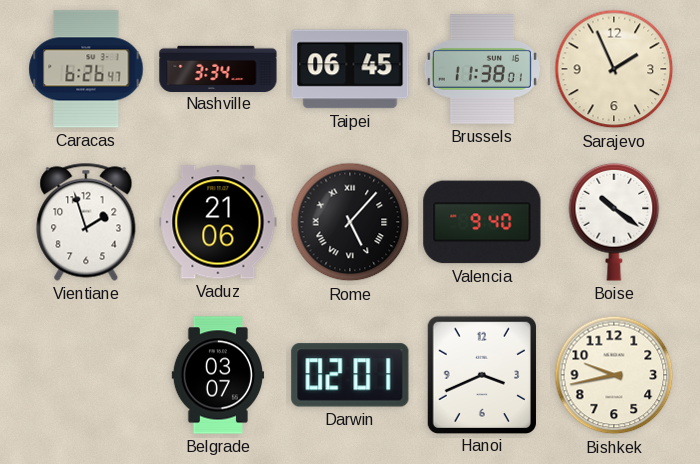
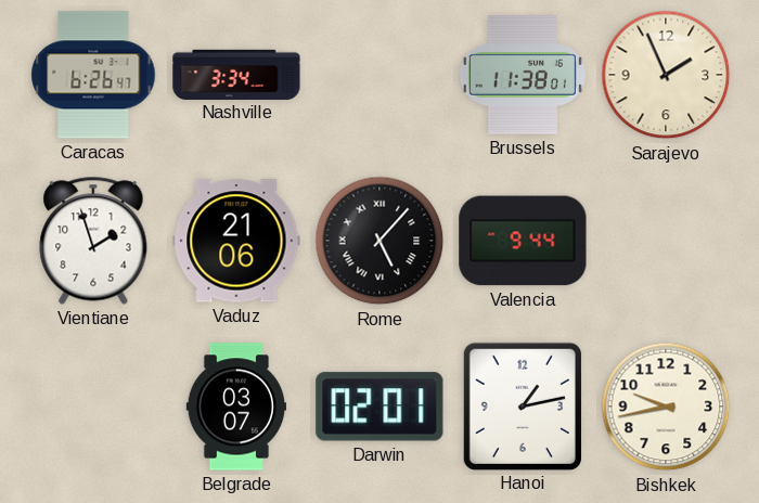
Taipei: 06:45 -> none (350, 69)
Valencia: 9:40 -> 9:44 (523, 241)
Boise: 10:21 -> none (614, 222)
Hanoi: 3:41 -> 1:13 (523, 405)
